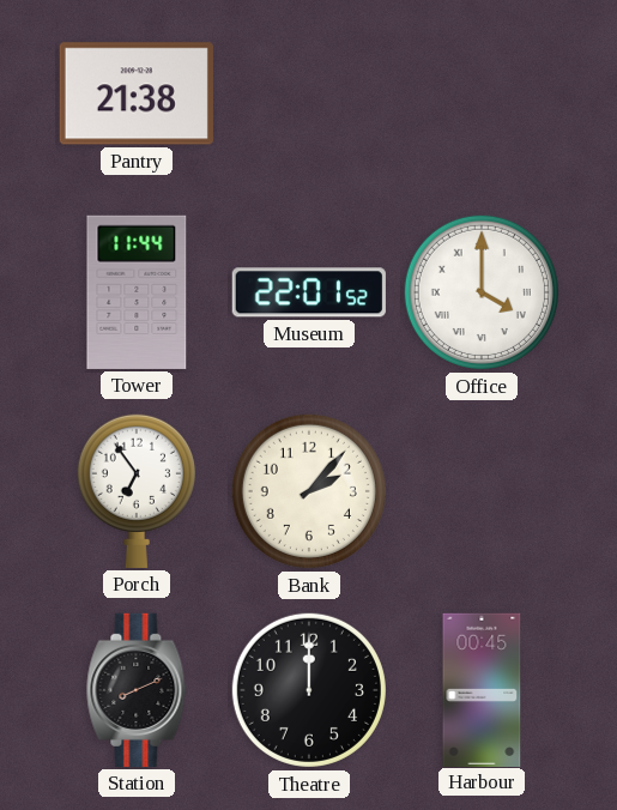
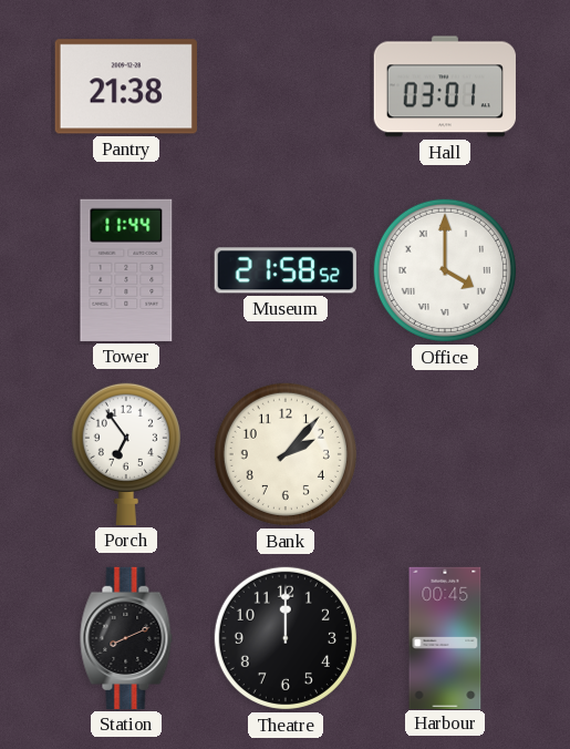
Hall: none -> 03:01 (445, 86)
Museum: 22:01 -> 21:58 (286, 270)
